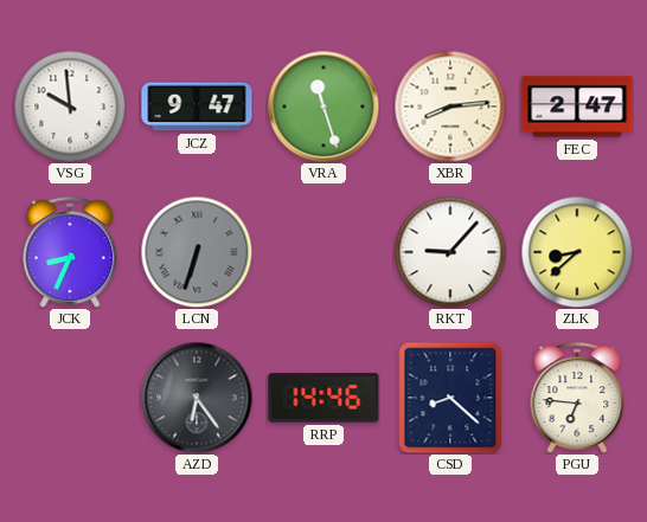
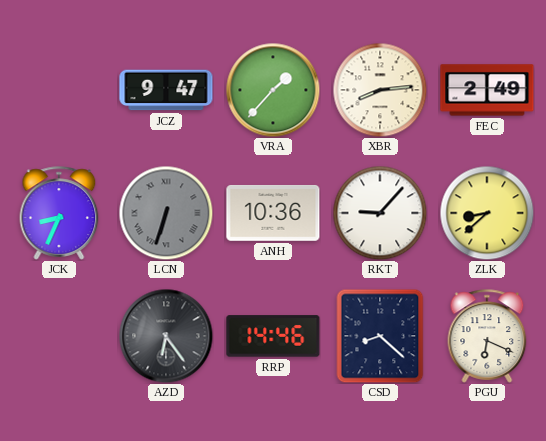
VSG: 9:59 -> none (70, 107)
VRA: 11:27 -> 1:37 (273, 90)
FEC: 2:47 -> 2:49 (487, 90)
ANH: none -> 10:36 (273, 213)
PGU: 6:46 -> 6:19 (487, 336)
